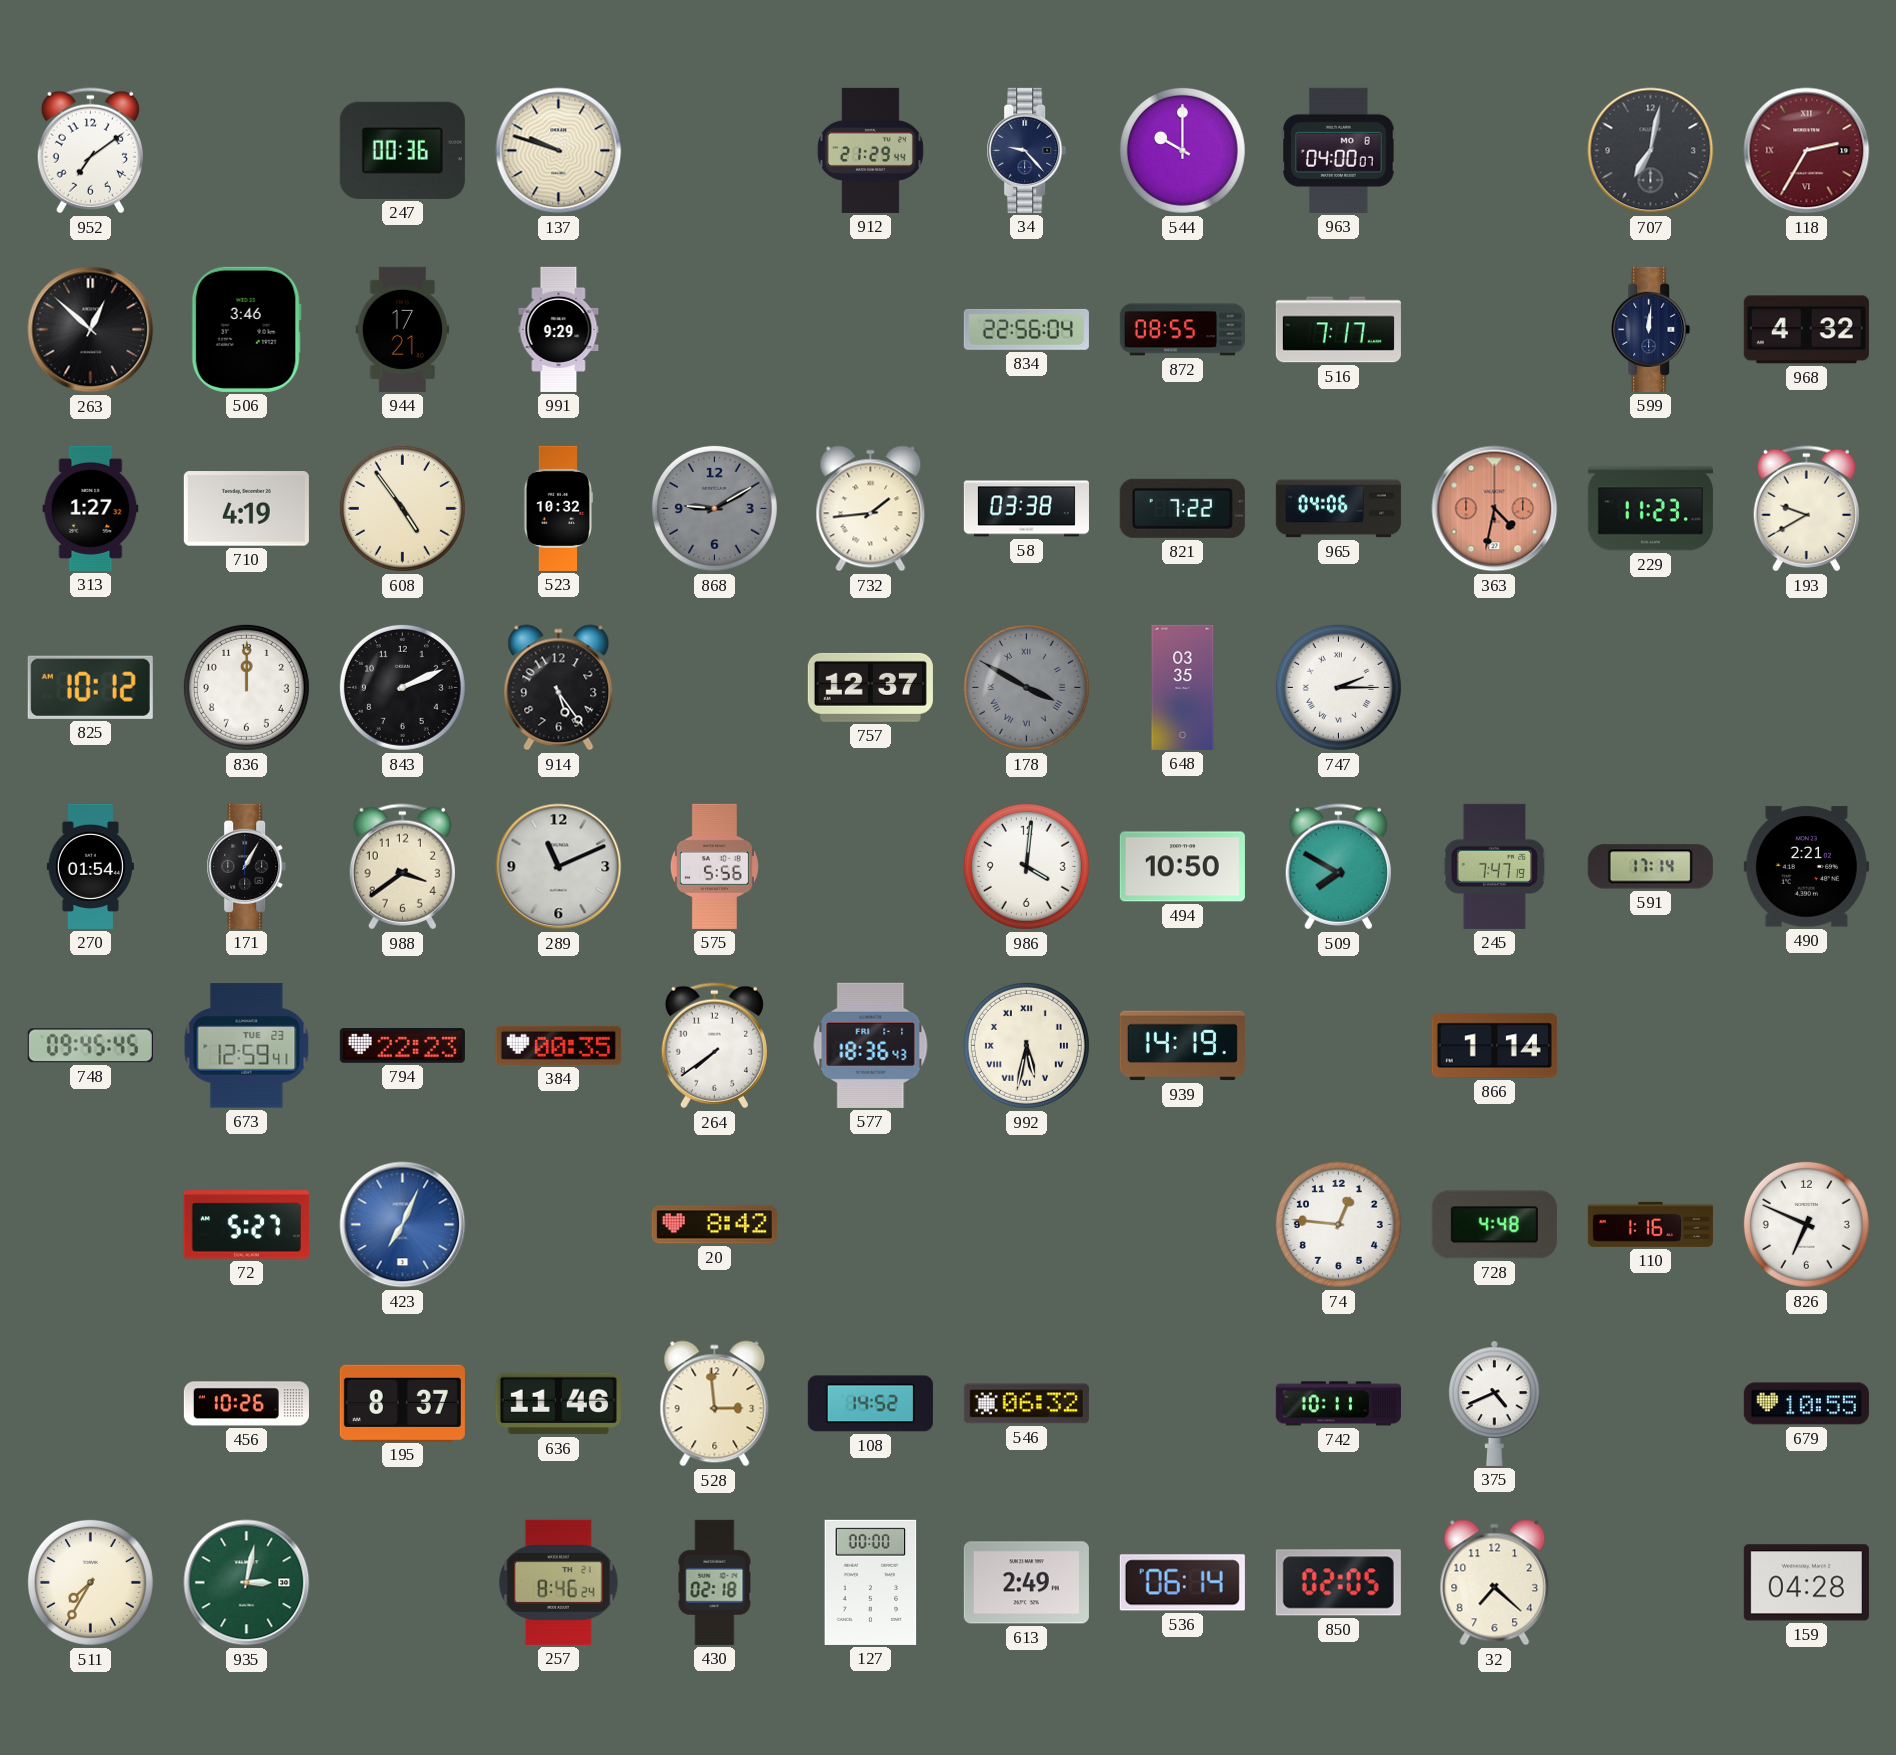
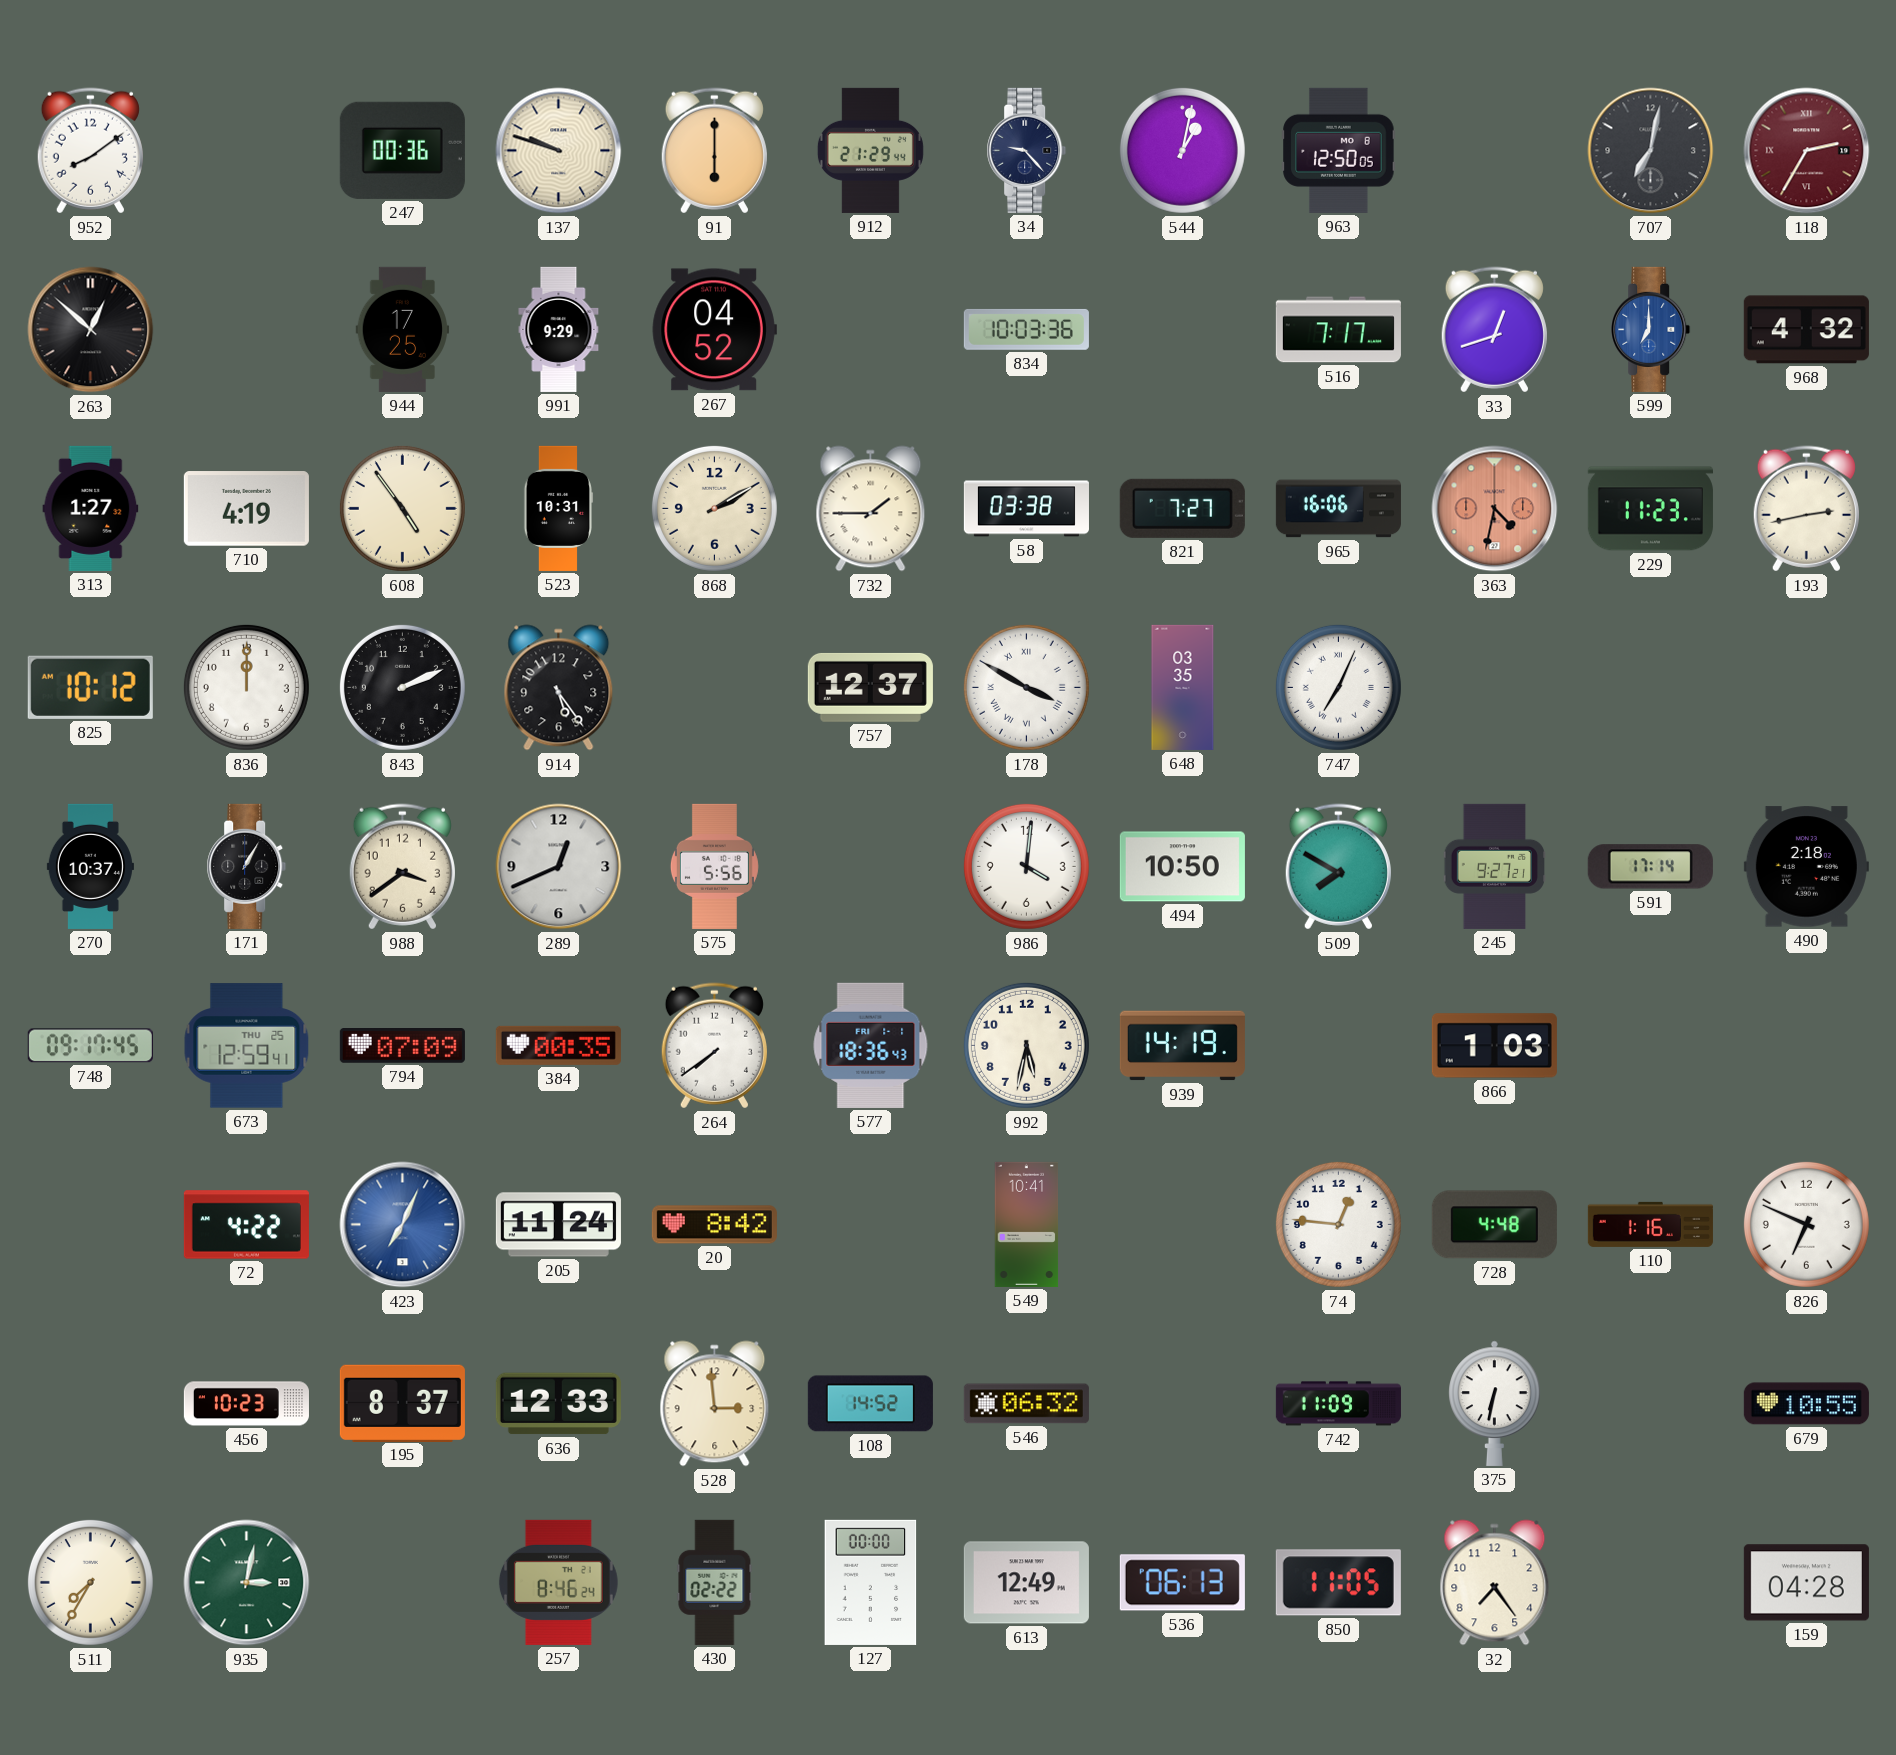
952: 7:09 -> 8:09 (90, 151)
91: none -> 6:00 (714, 151)
544: 10:00 -> 1:02 (1182, 150)
963: 04:00 -> 12:50 (1339, 150)
506: 3:46 -> none (246, 329)
944: 17:21 -> 17:25 (403, 329)
267: none -> 04:52 (714, 330)
834: 22:56 -> 10:03 (1026, 329)
872: 08:55 -> none (1182, 330)
33: none -> 12:42 (1494, 330)
599: 12:01 -> 7:00 (1651, 329)
599 dial: navy -> blue (1651, 329)
523: 10:32 -> 10:31 (559, 508)
868: 9:10 -> 2:10 (714, 508)
868 dial: grey -> cream (714, 508)
732: 1:44 -> 1:45 (871, 509)
821: 7:22 -> 7:27 (1182, 508)
965: 04:06 -> 16:06 (1338, 509)
193: 9:40 -> 2:43 (1806, 509)
178 dial: grey -> white (1026, 687)
747: 2:15 -> 7:04 (1338, 687)
270: 01:54 -> 10:37 (90, 866)
289: 11:11 -> 12:41 (559, 867)
245: 7:47 -> 9:27 (1494, 866)
490: 2:21 -> 2:18 (1806, 867)
748: 09:45 -> 09:17 (90, 1046)
673 date: TUE 23 -> THU 25 (247, 1046)
794: 22:23 -> 07:09 (402, 1046)
992 numerals: Roman -> Arabic (1026, 1045)
866: 1:14 -> 1:03 (1494, 1046)
72: 5:27 -> 4:22 (246, 1225)
205: none -> 11:24 (558, 1225)
549: none -> 10:41 (1027, 1224)
456: 10:26 -> 10:23 (246, 1404)
636: 11:46 -> 12:33 (558, 1404)
742: 10:11 -> 11:09 (1338, 1404)
375: 4:41 -> 6:32 (1495, 1403)
430: 02:18 -> 02:22 (715, 1582)
613: 2:49 -> 12:49 (1026, 1583)
536: 06:14 -> 06:13 (1182, 1583)
850: 02:05 -> 11:05 (1338, 1583)
32: 7:22 -> 7:24 (1495, 1583)
